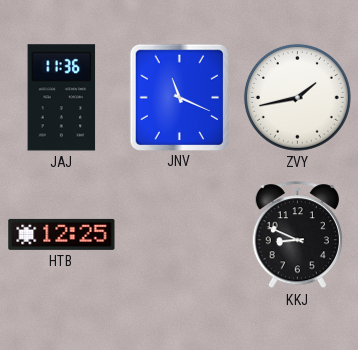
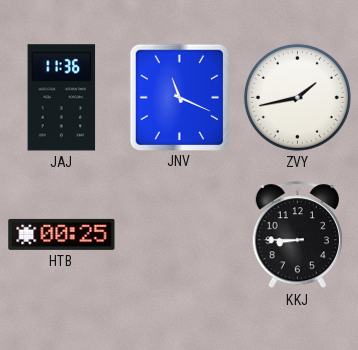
HTB: 12:25 -> 00:25 (62, 234)
KKJ: 8:49 -> 8:45 (297, 235)
